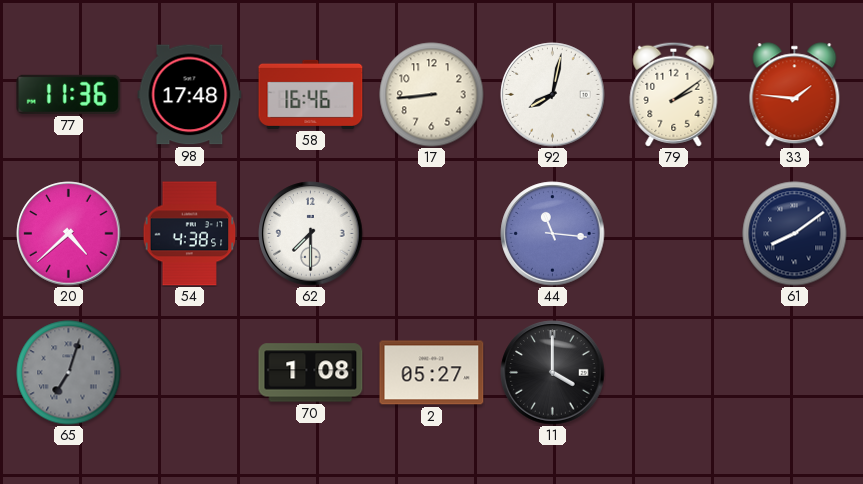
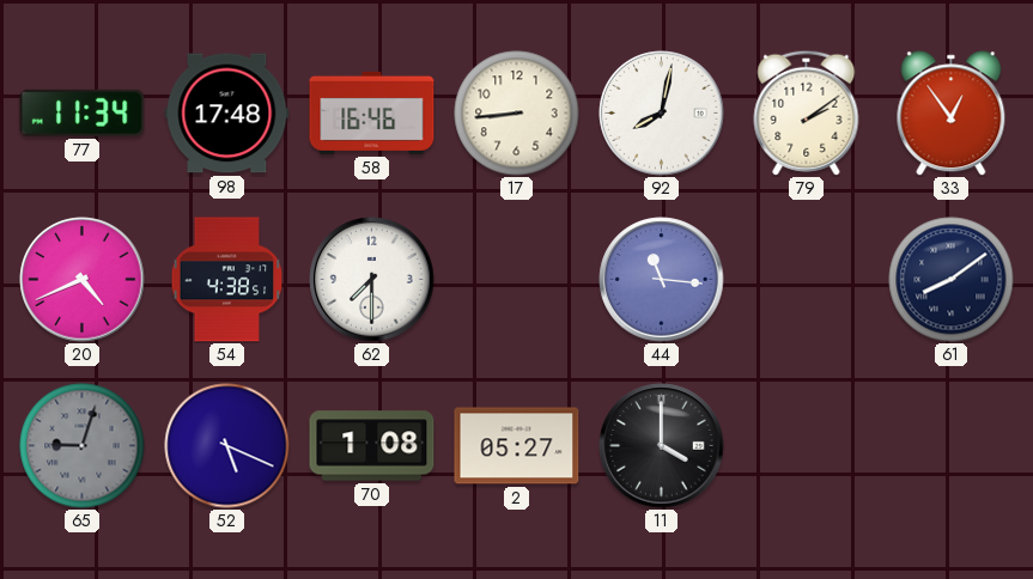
77: 11:36 -> 11:34 (83, 112)
33: 1:46 -> 12:54 (952, 114)
20: 4:38 -> 4:41 (83, 280)
65: 7:03 -> 9:03 (83, 446)
52: none -> 5:19 (227, 446)
